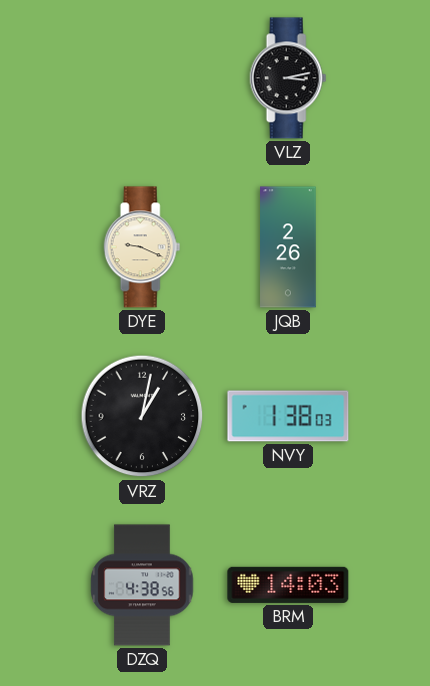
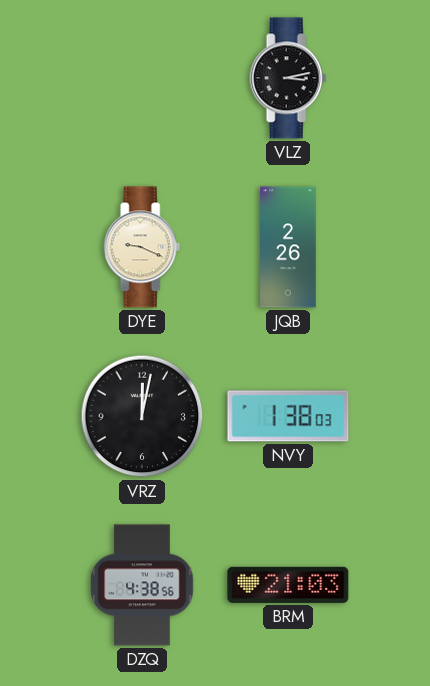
VRZ: 1:02 -> 12:02 (142, 416)
BRM: 14:03 -> 21:03 (288, 585)
